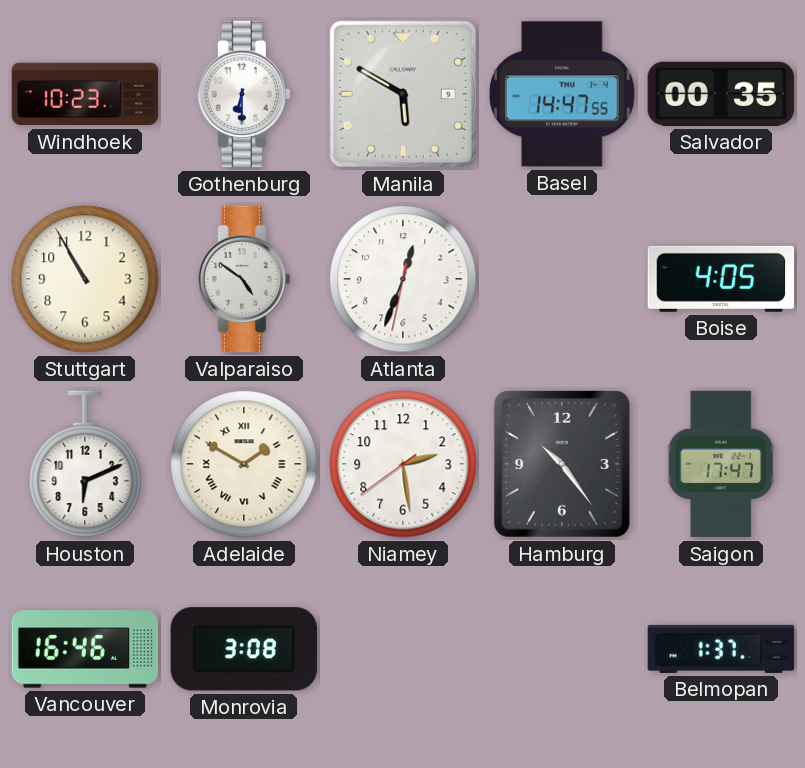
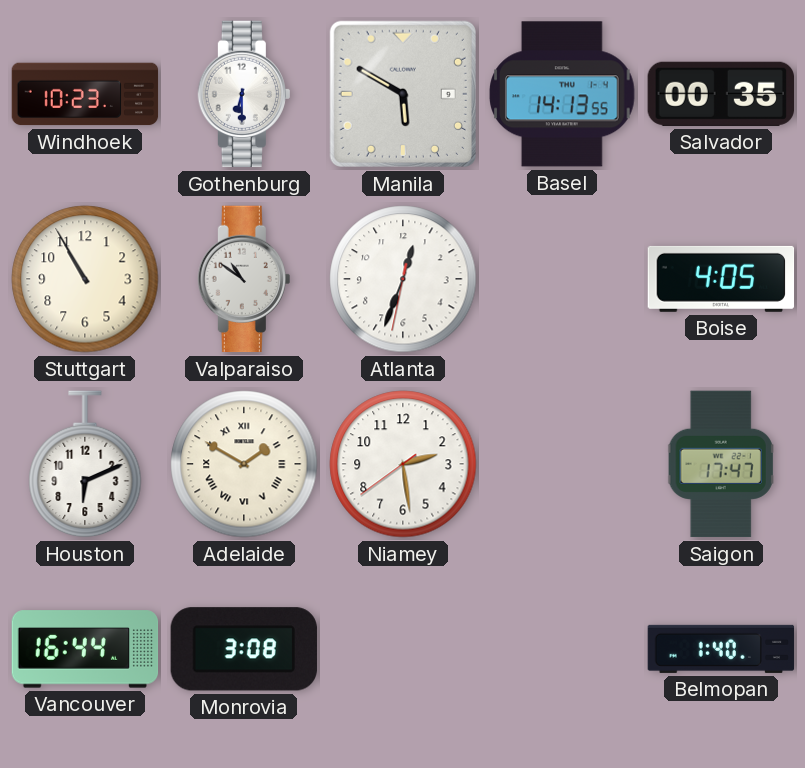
Basel: 14:47 -> 14:13 (562, 94)
Valparaiso: 4:51 -> 10:51 (244, 279)
Hamburg: 10:24 -> none (562, 464)
Vancouver: 16:46 -> 16:44 (85, 649)
Belmopan: 1:37 -> 1:40 (721, 649)
